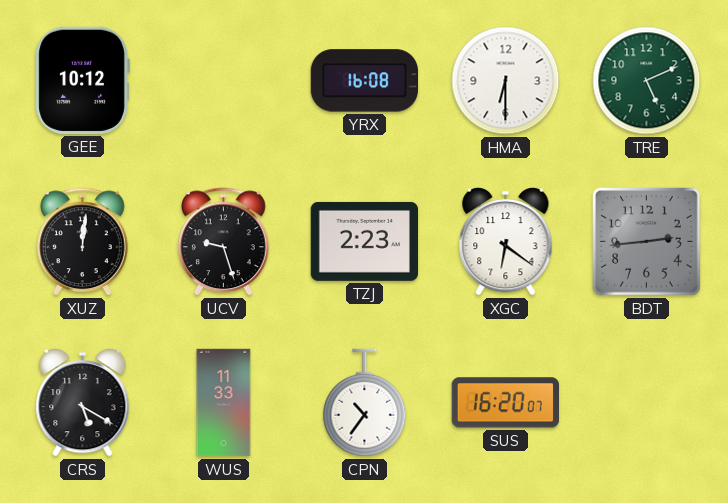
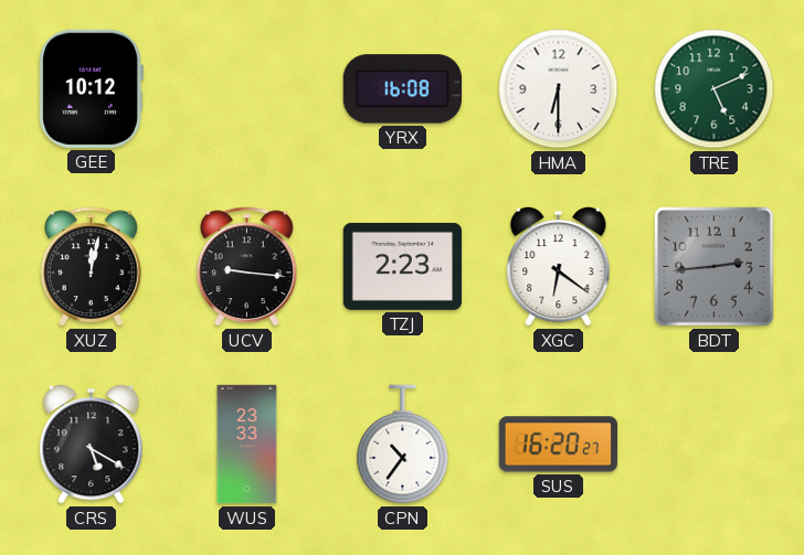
XUZ: 12:01 -> 12:02 (92, 267)
UCV: 9:27 -> 9:16 (247, 267)
WUS: 11:33 -> 23:33 (247, 445)
SUS: 16:20:07 -> 16:20:27 (558, 445)
